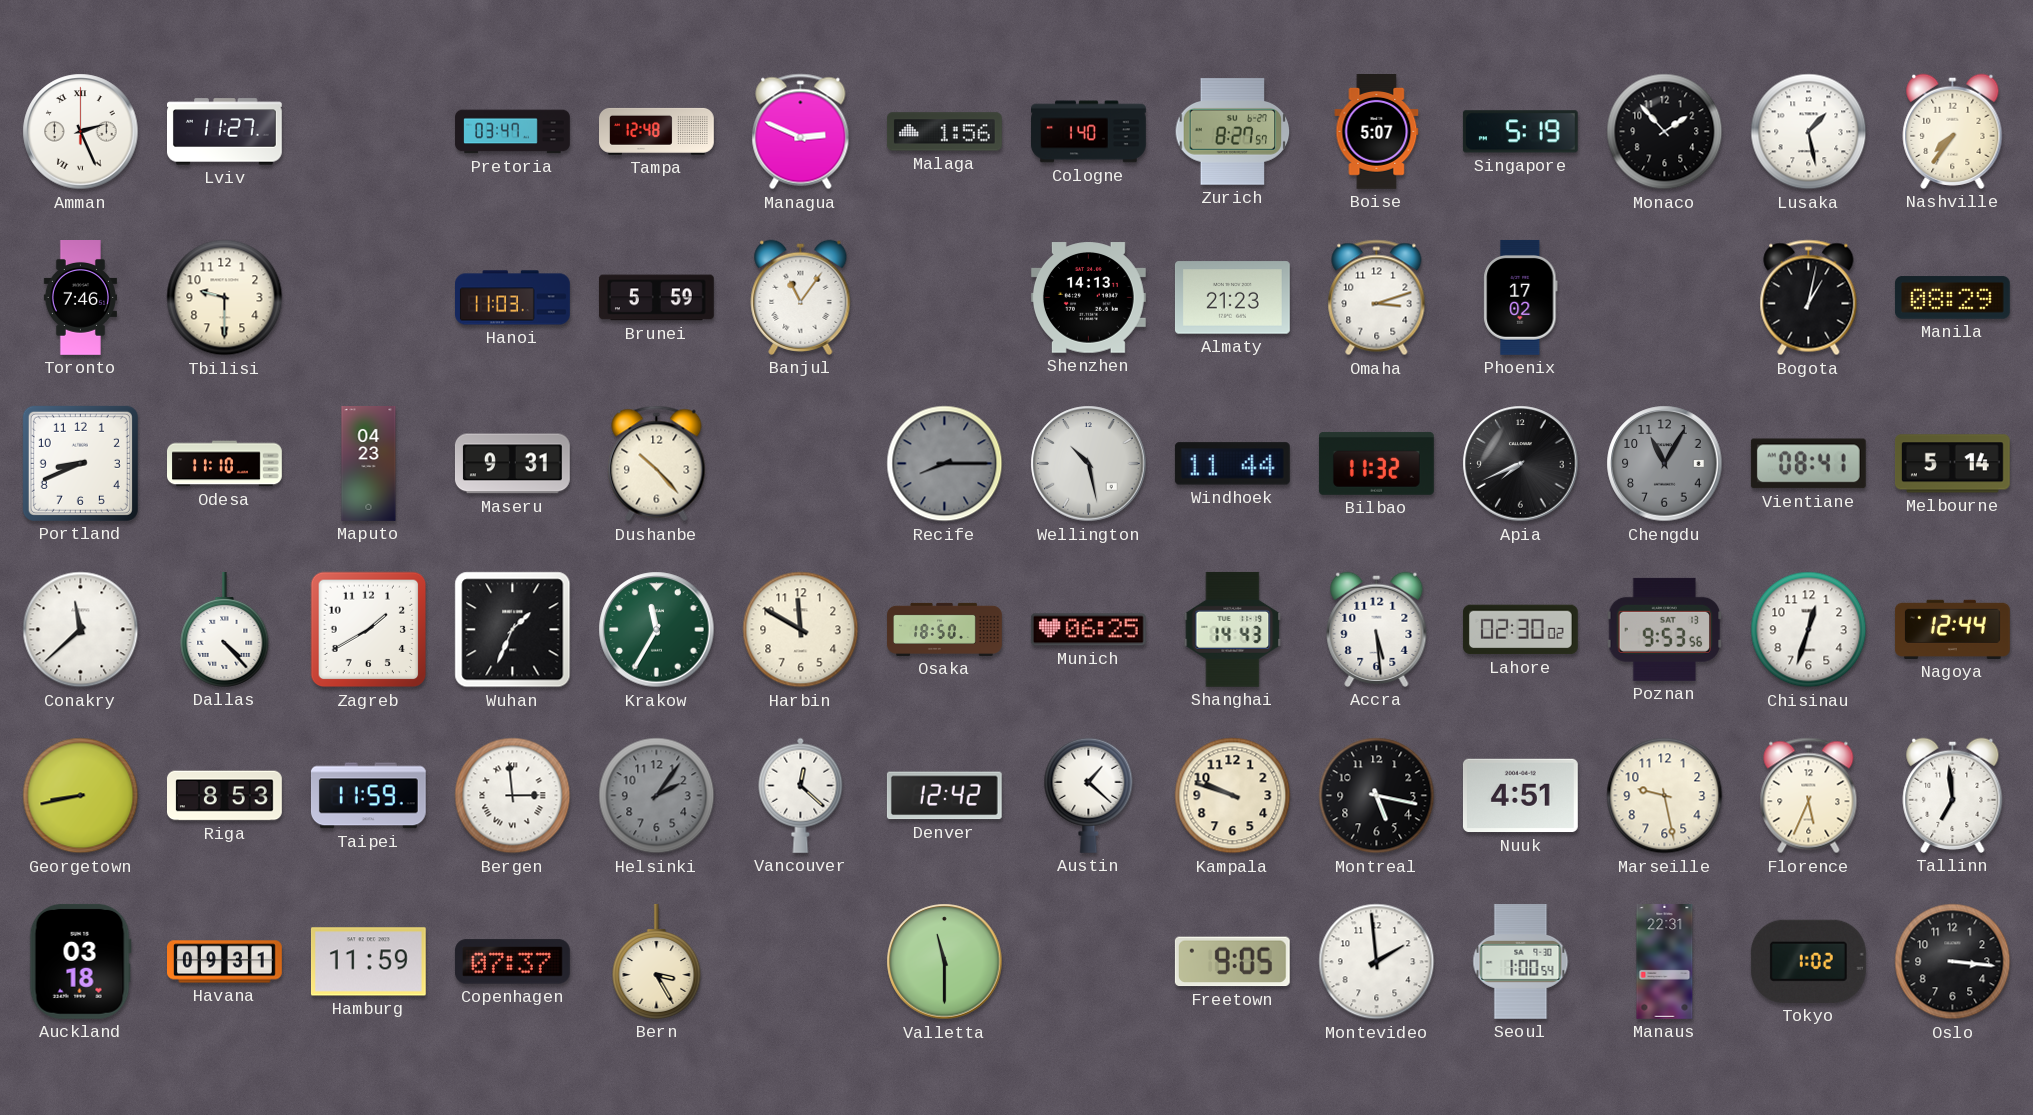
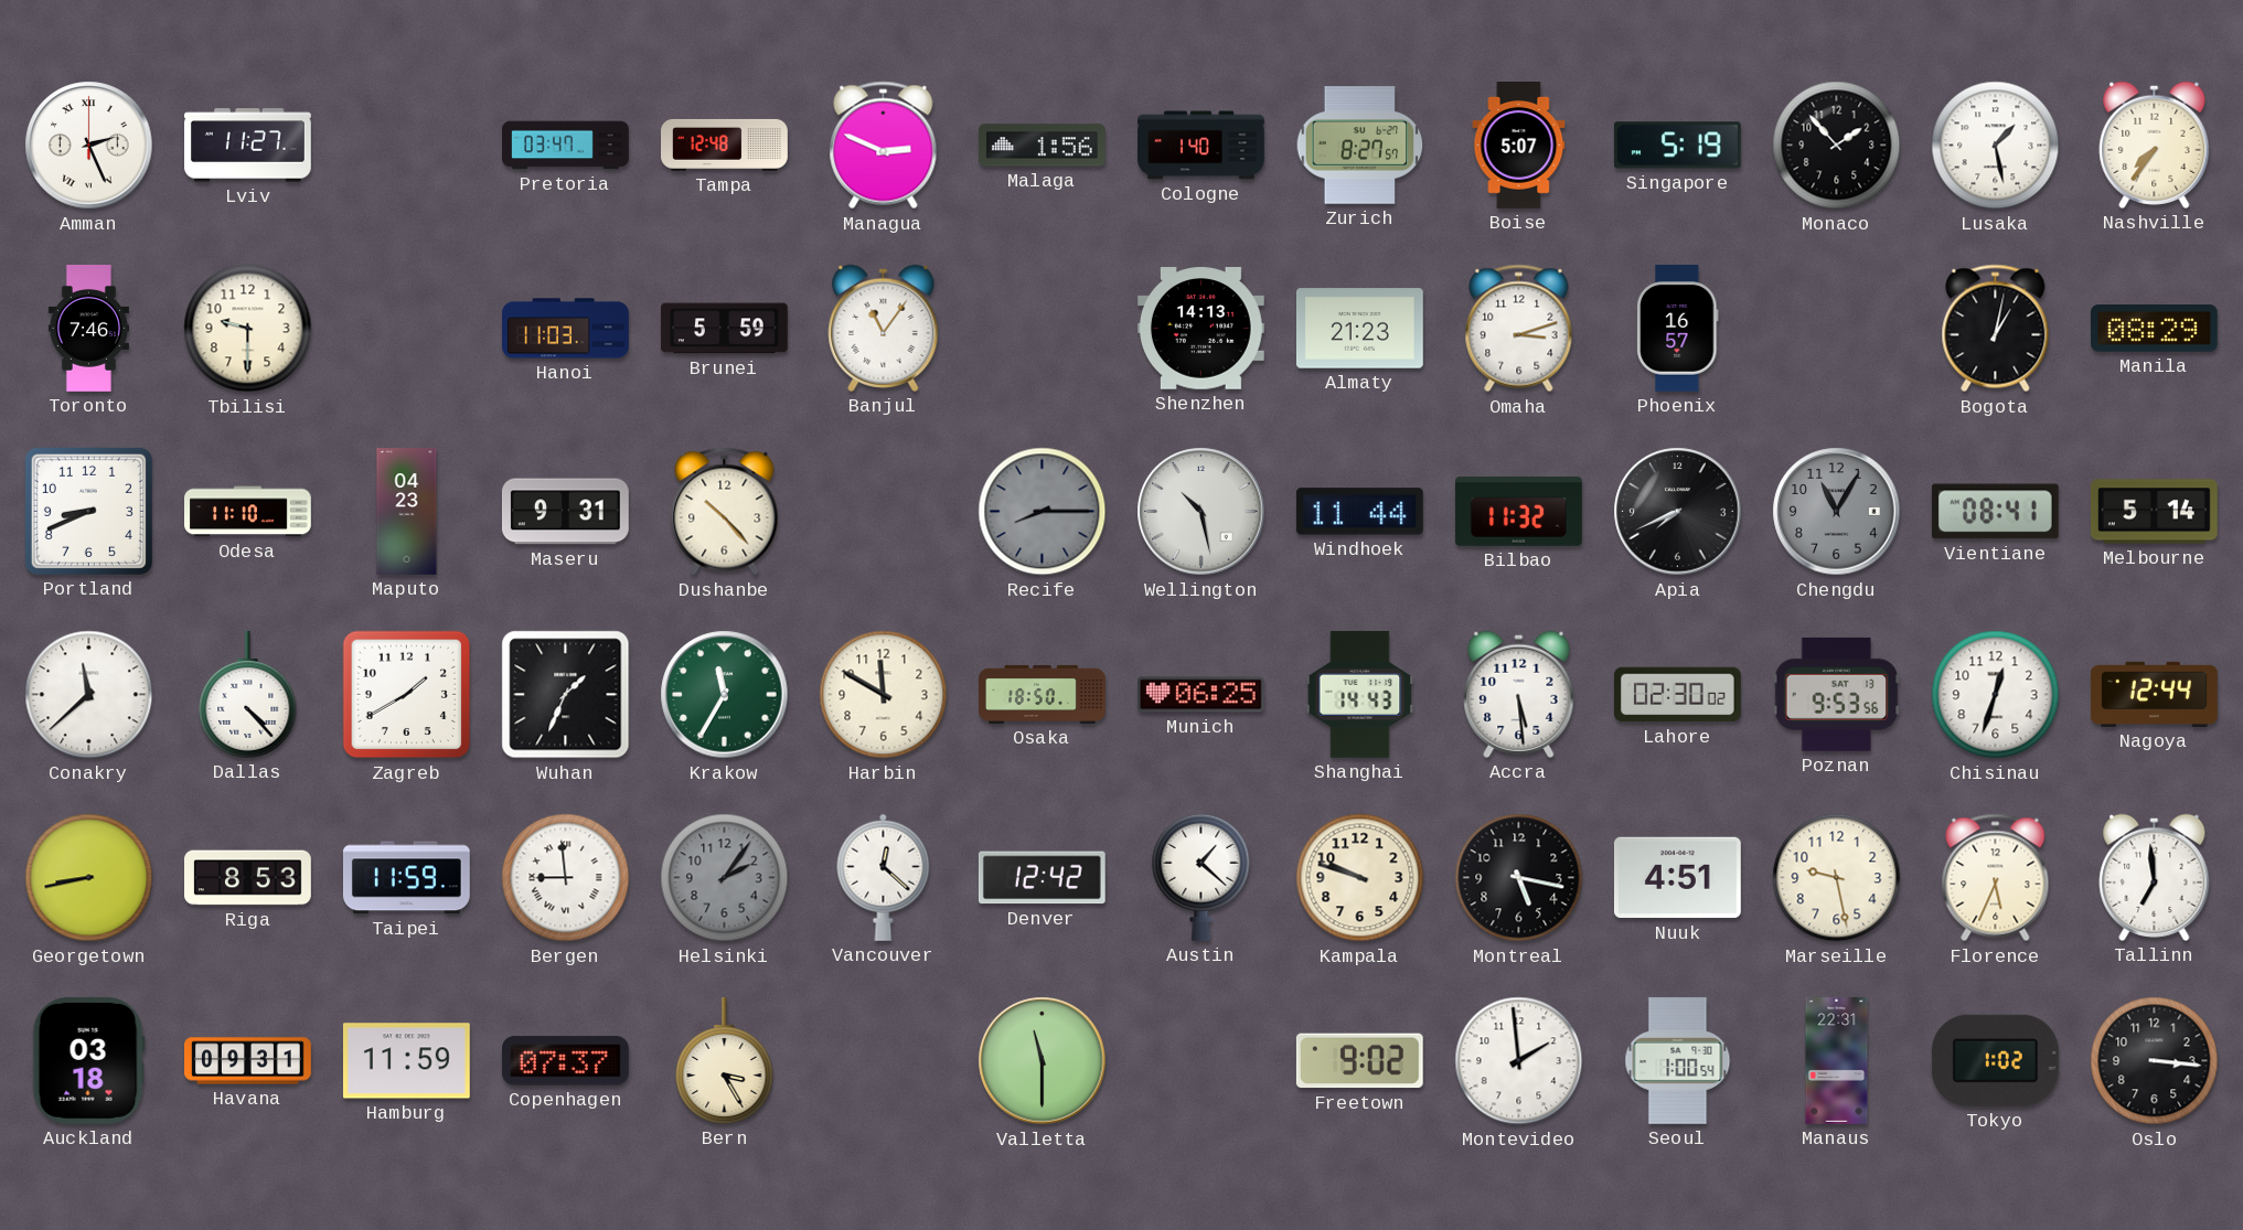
Phoenix: 17:02 -> 16:57 (1678, 329)
Bergen: 2:59 -> 8:59 (566, 878)
Freetown: 9:05 -> 9:02 (1359, 1061)
